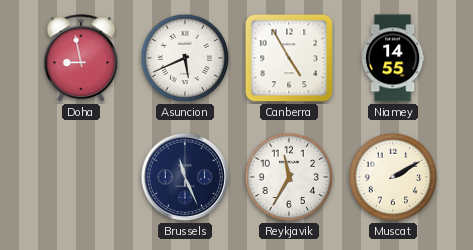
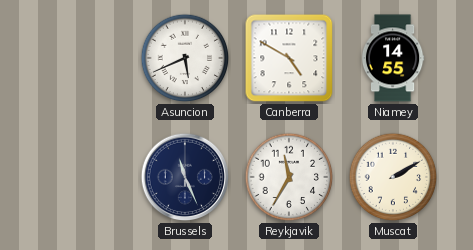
Doha: 8:58 -> none (81, 59)
Canberra: 4:55 -> 4:50 (289, 58)
